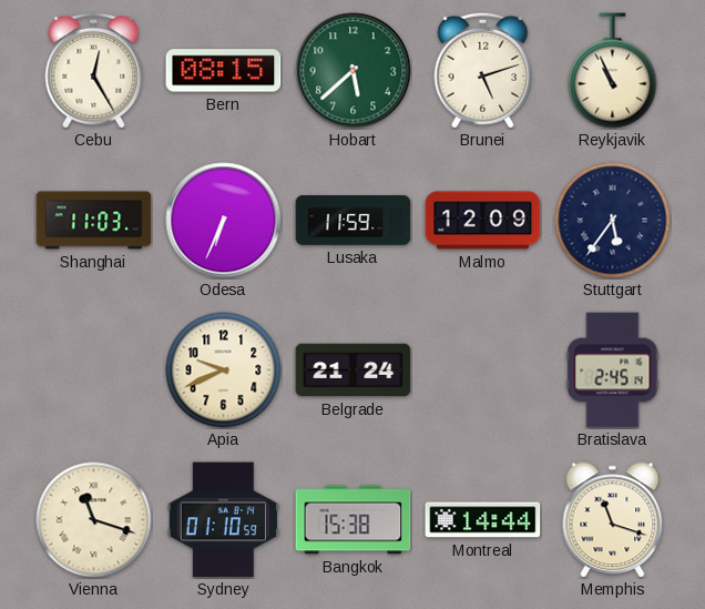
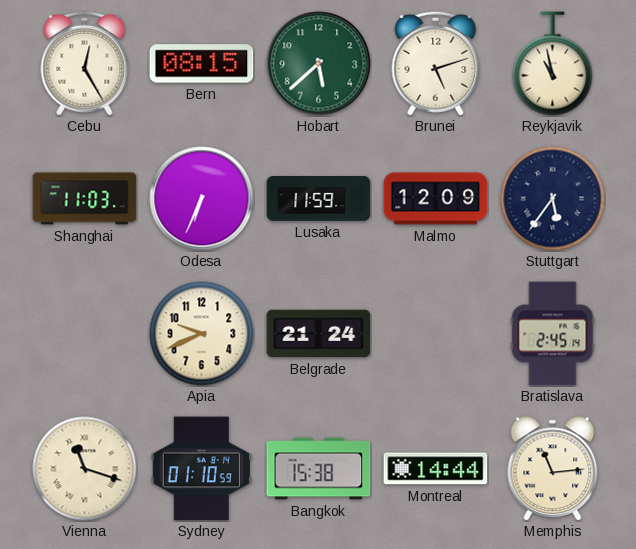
Reykjavik: 10:56 -> 10:58 (553, 64)
Memphis: 11:18 -> 11:14 (553, 469)
